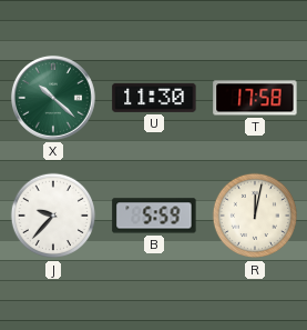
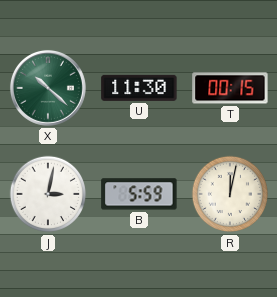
T: 17:58 -> 00:15 (230, 88)
J: 9:37 -> 3:02 (48, 194)
